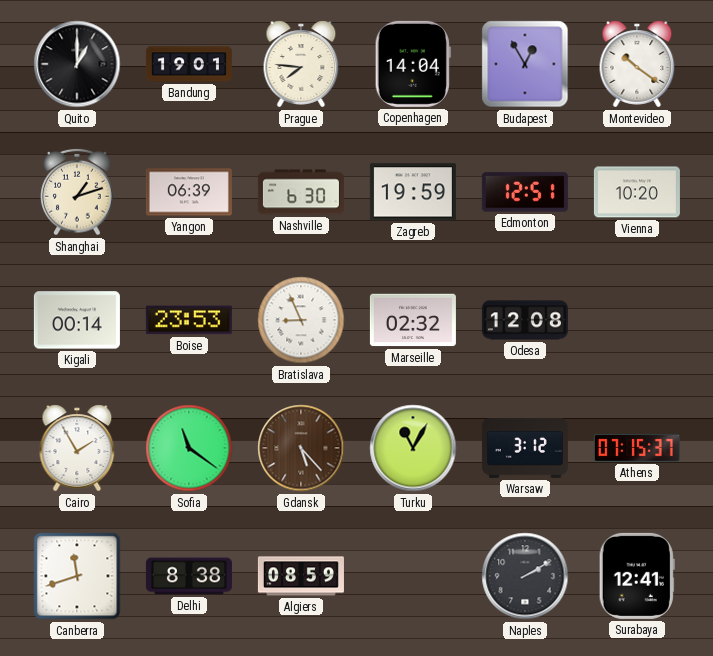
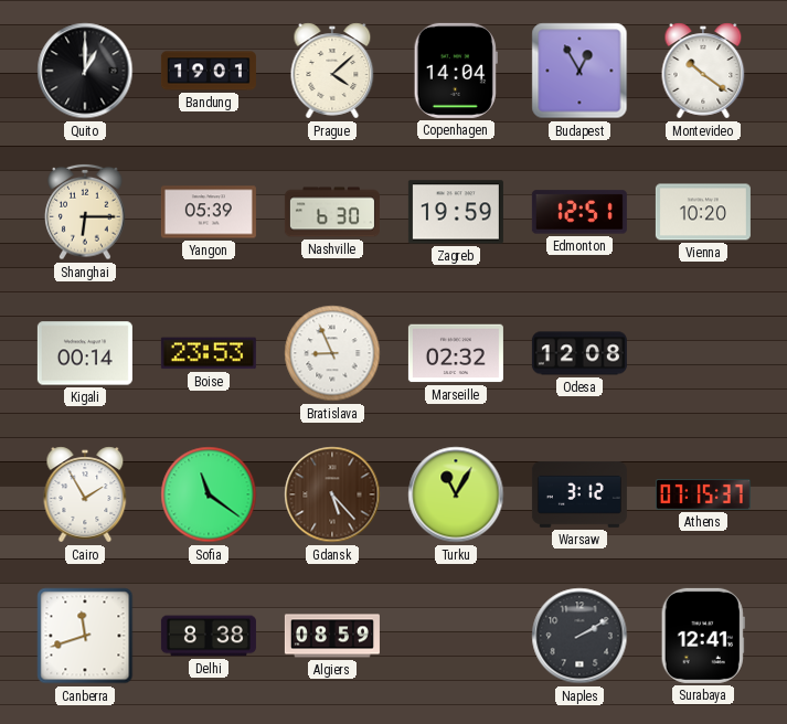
Prague: 7:46 -> 4:08 (332, 71)
Shanghai: 1:12 -> 6:15 (85, 212)
Yangon: 06:39 -> 05:39 (209, 212)
